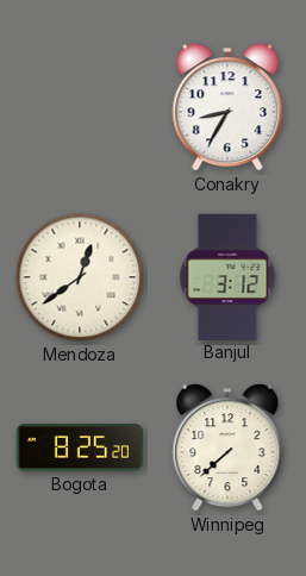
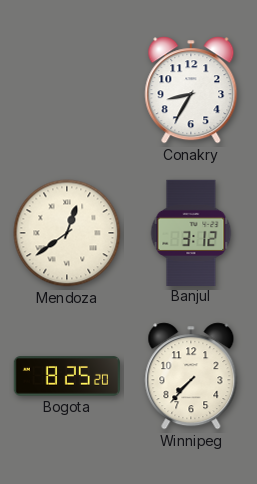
Winnipeg: 7:38 -> 7:37 (191, 376)
